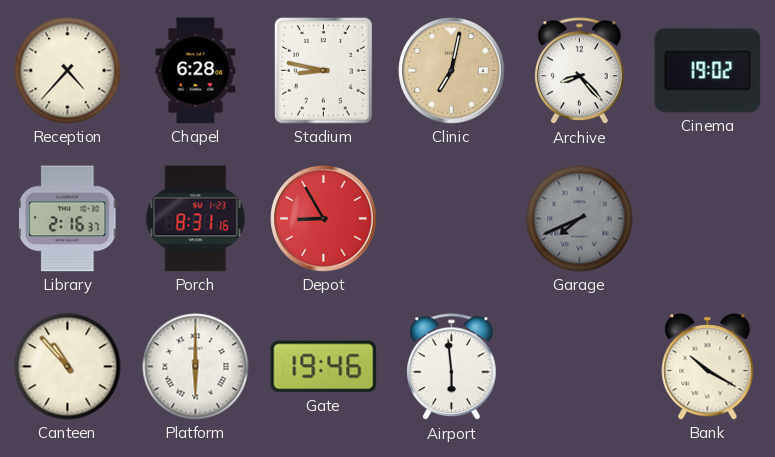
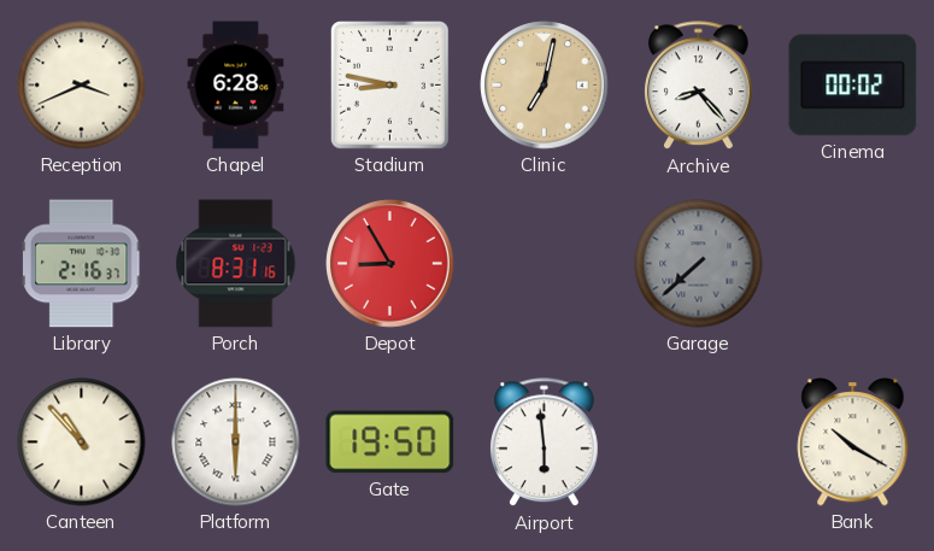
Reception: 4:37 -> 3:41 (82, 86)
Cinema: 19:02 -> 00:02 (853, 86)
Garage: 7:41 -> 7:38 (699, 264)
Gate: 19:46 -> 19:50 (390, 442)
